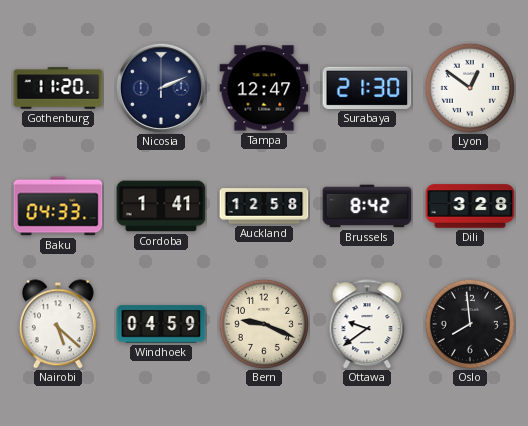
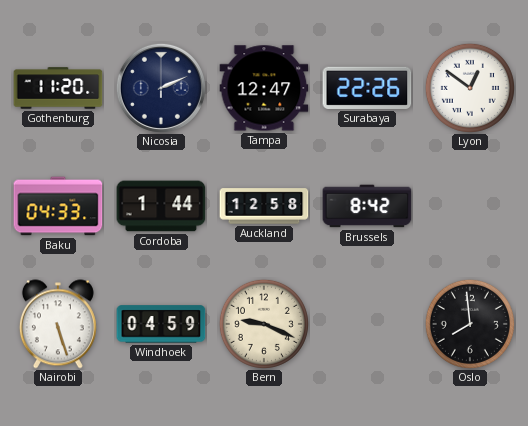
Surabaya: 21:30 -> 22:26 (367, 88)
Cordoba: 1:41 -> 1:44 (161, 206)
Dili: 3:28 -> none (470, 206)
Nairobi: 5:22 -> 5:27 (58, 324)
Ottawa: 9:39 -> none (367, 324)
